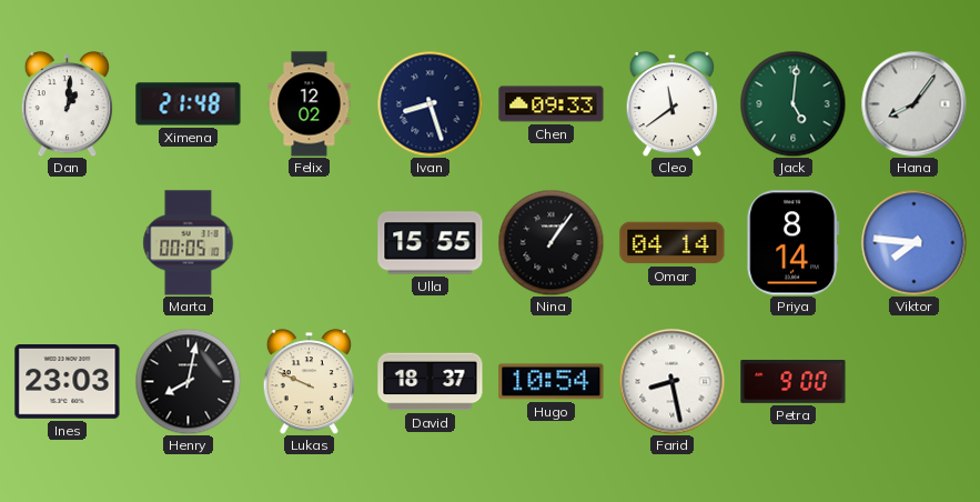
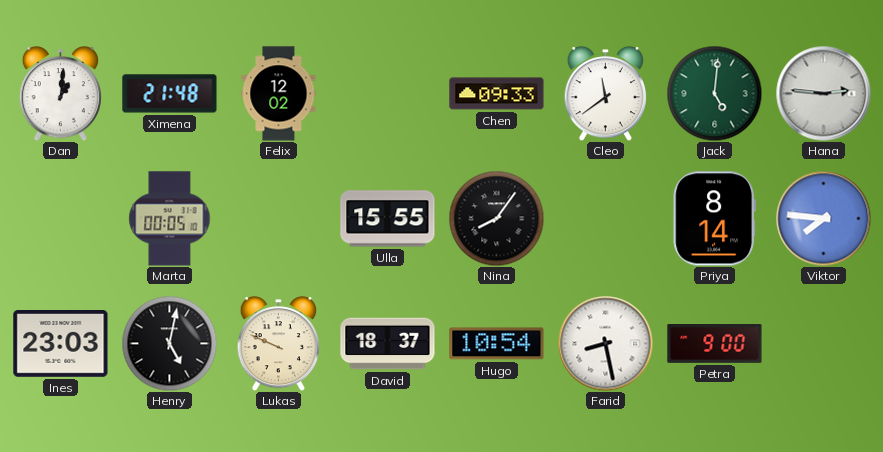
Ivan: 8:27 -> none (430, 103)
Hana: 8:06 -> 2:46 (823, 93)
Nina: 1:06 -> 8:06 (496, 218)
Omar: 04:14 -> none (673, 243)
Henry: 8:02 -> 5:02 (169, 343)
